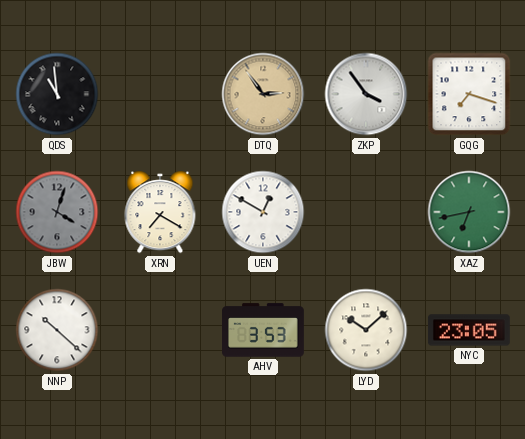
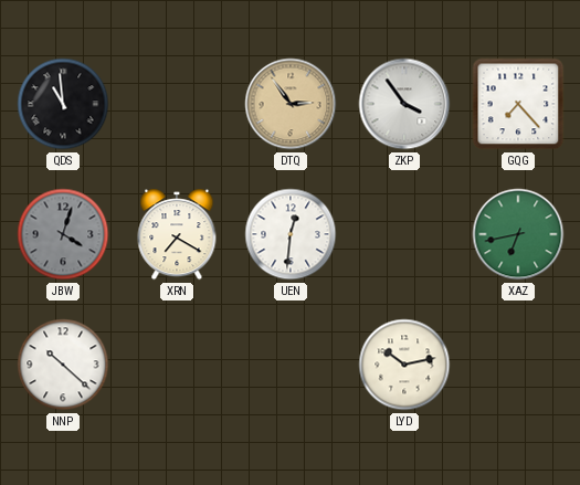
GQG: 7:18 -> 7:23 (518, 104)
UEN: 12:50 -> 12:31 (291, 234)
AHV: 3:53 -> none (264, 330)
LYD: 10:08 -> 10:13 (404, 365)
NYC: 23:05 -> none (469, 330)
